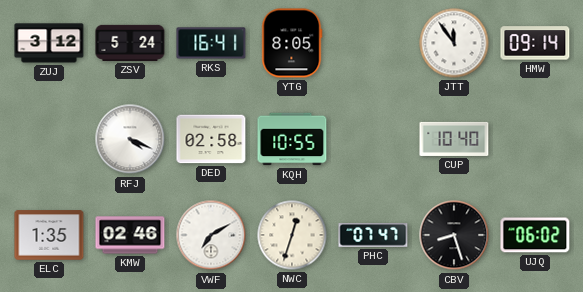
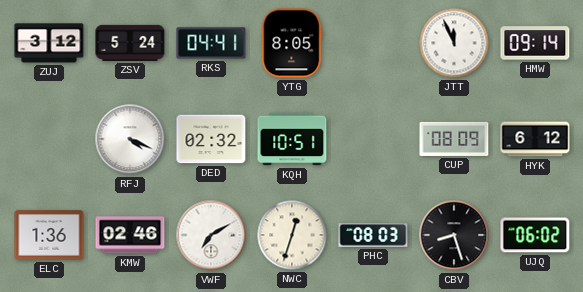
RKS: 16:41 -> 04:41 (211, 43)
JTT: 11:54 -> 11:56 (454, 43)
DED: 02:58 -> 02:32 (211, 139)
KQH: 10:55 -> 10:51 (292, 139)
CUP: 10:40 -> 08:09 (454, 139)
HYK: none -> 6:12 (535, 139)
ELC: 1:35 -> 1:36 (49, 235)
PHC: 07:47 -> 08:03 (373, 236)
